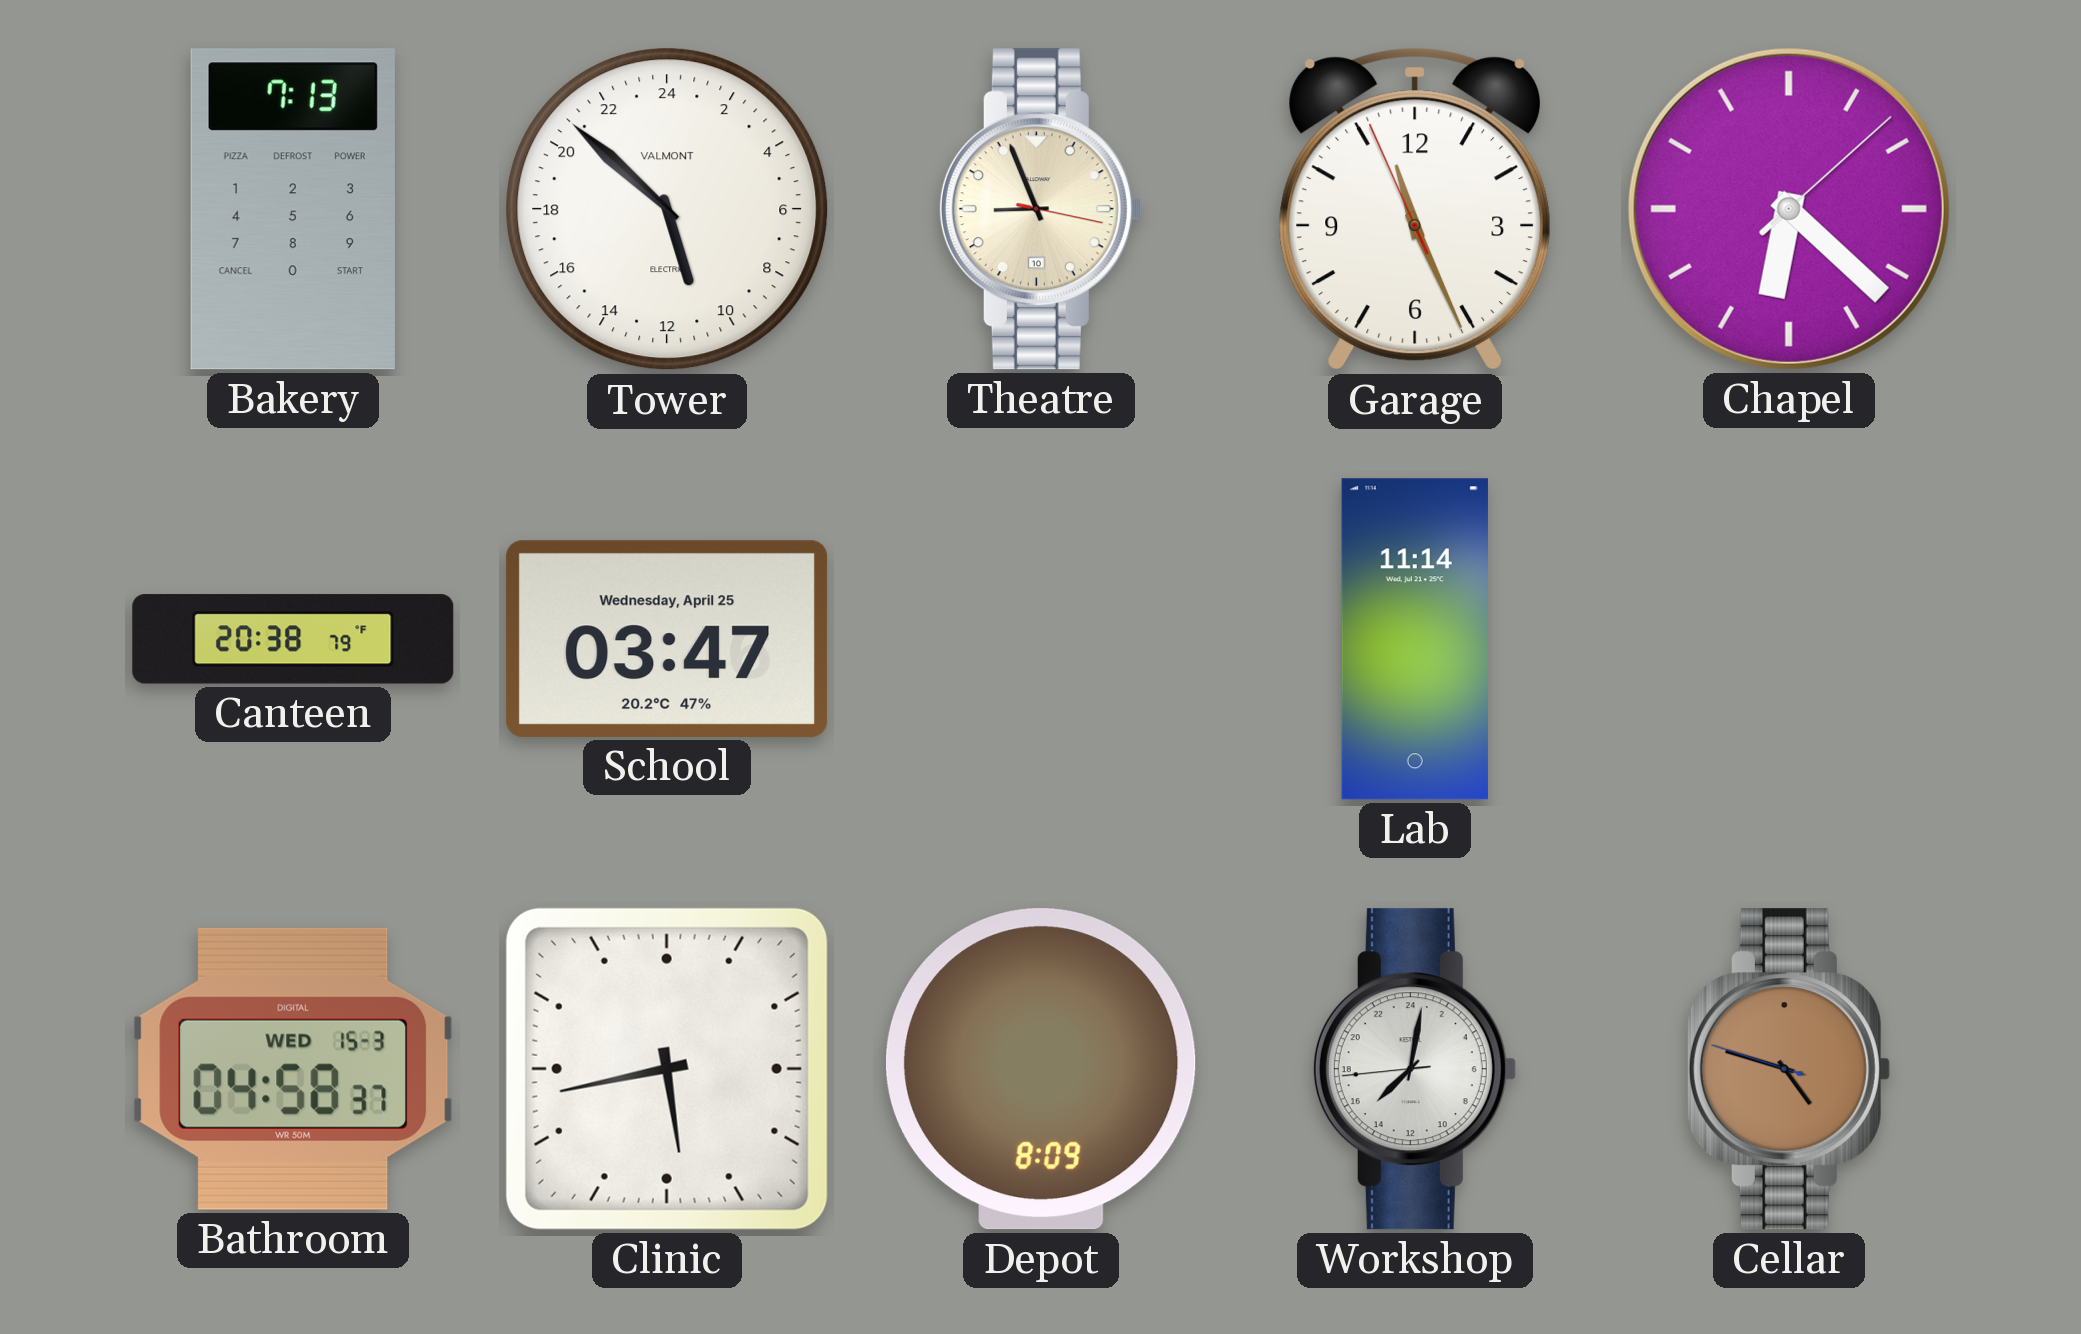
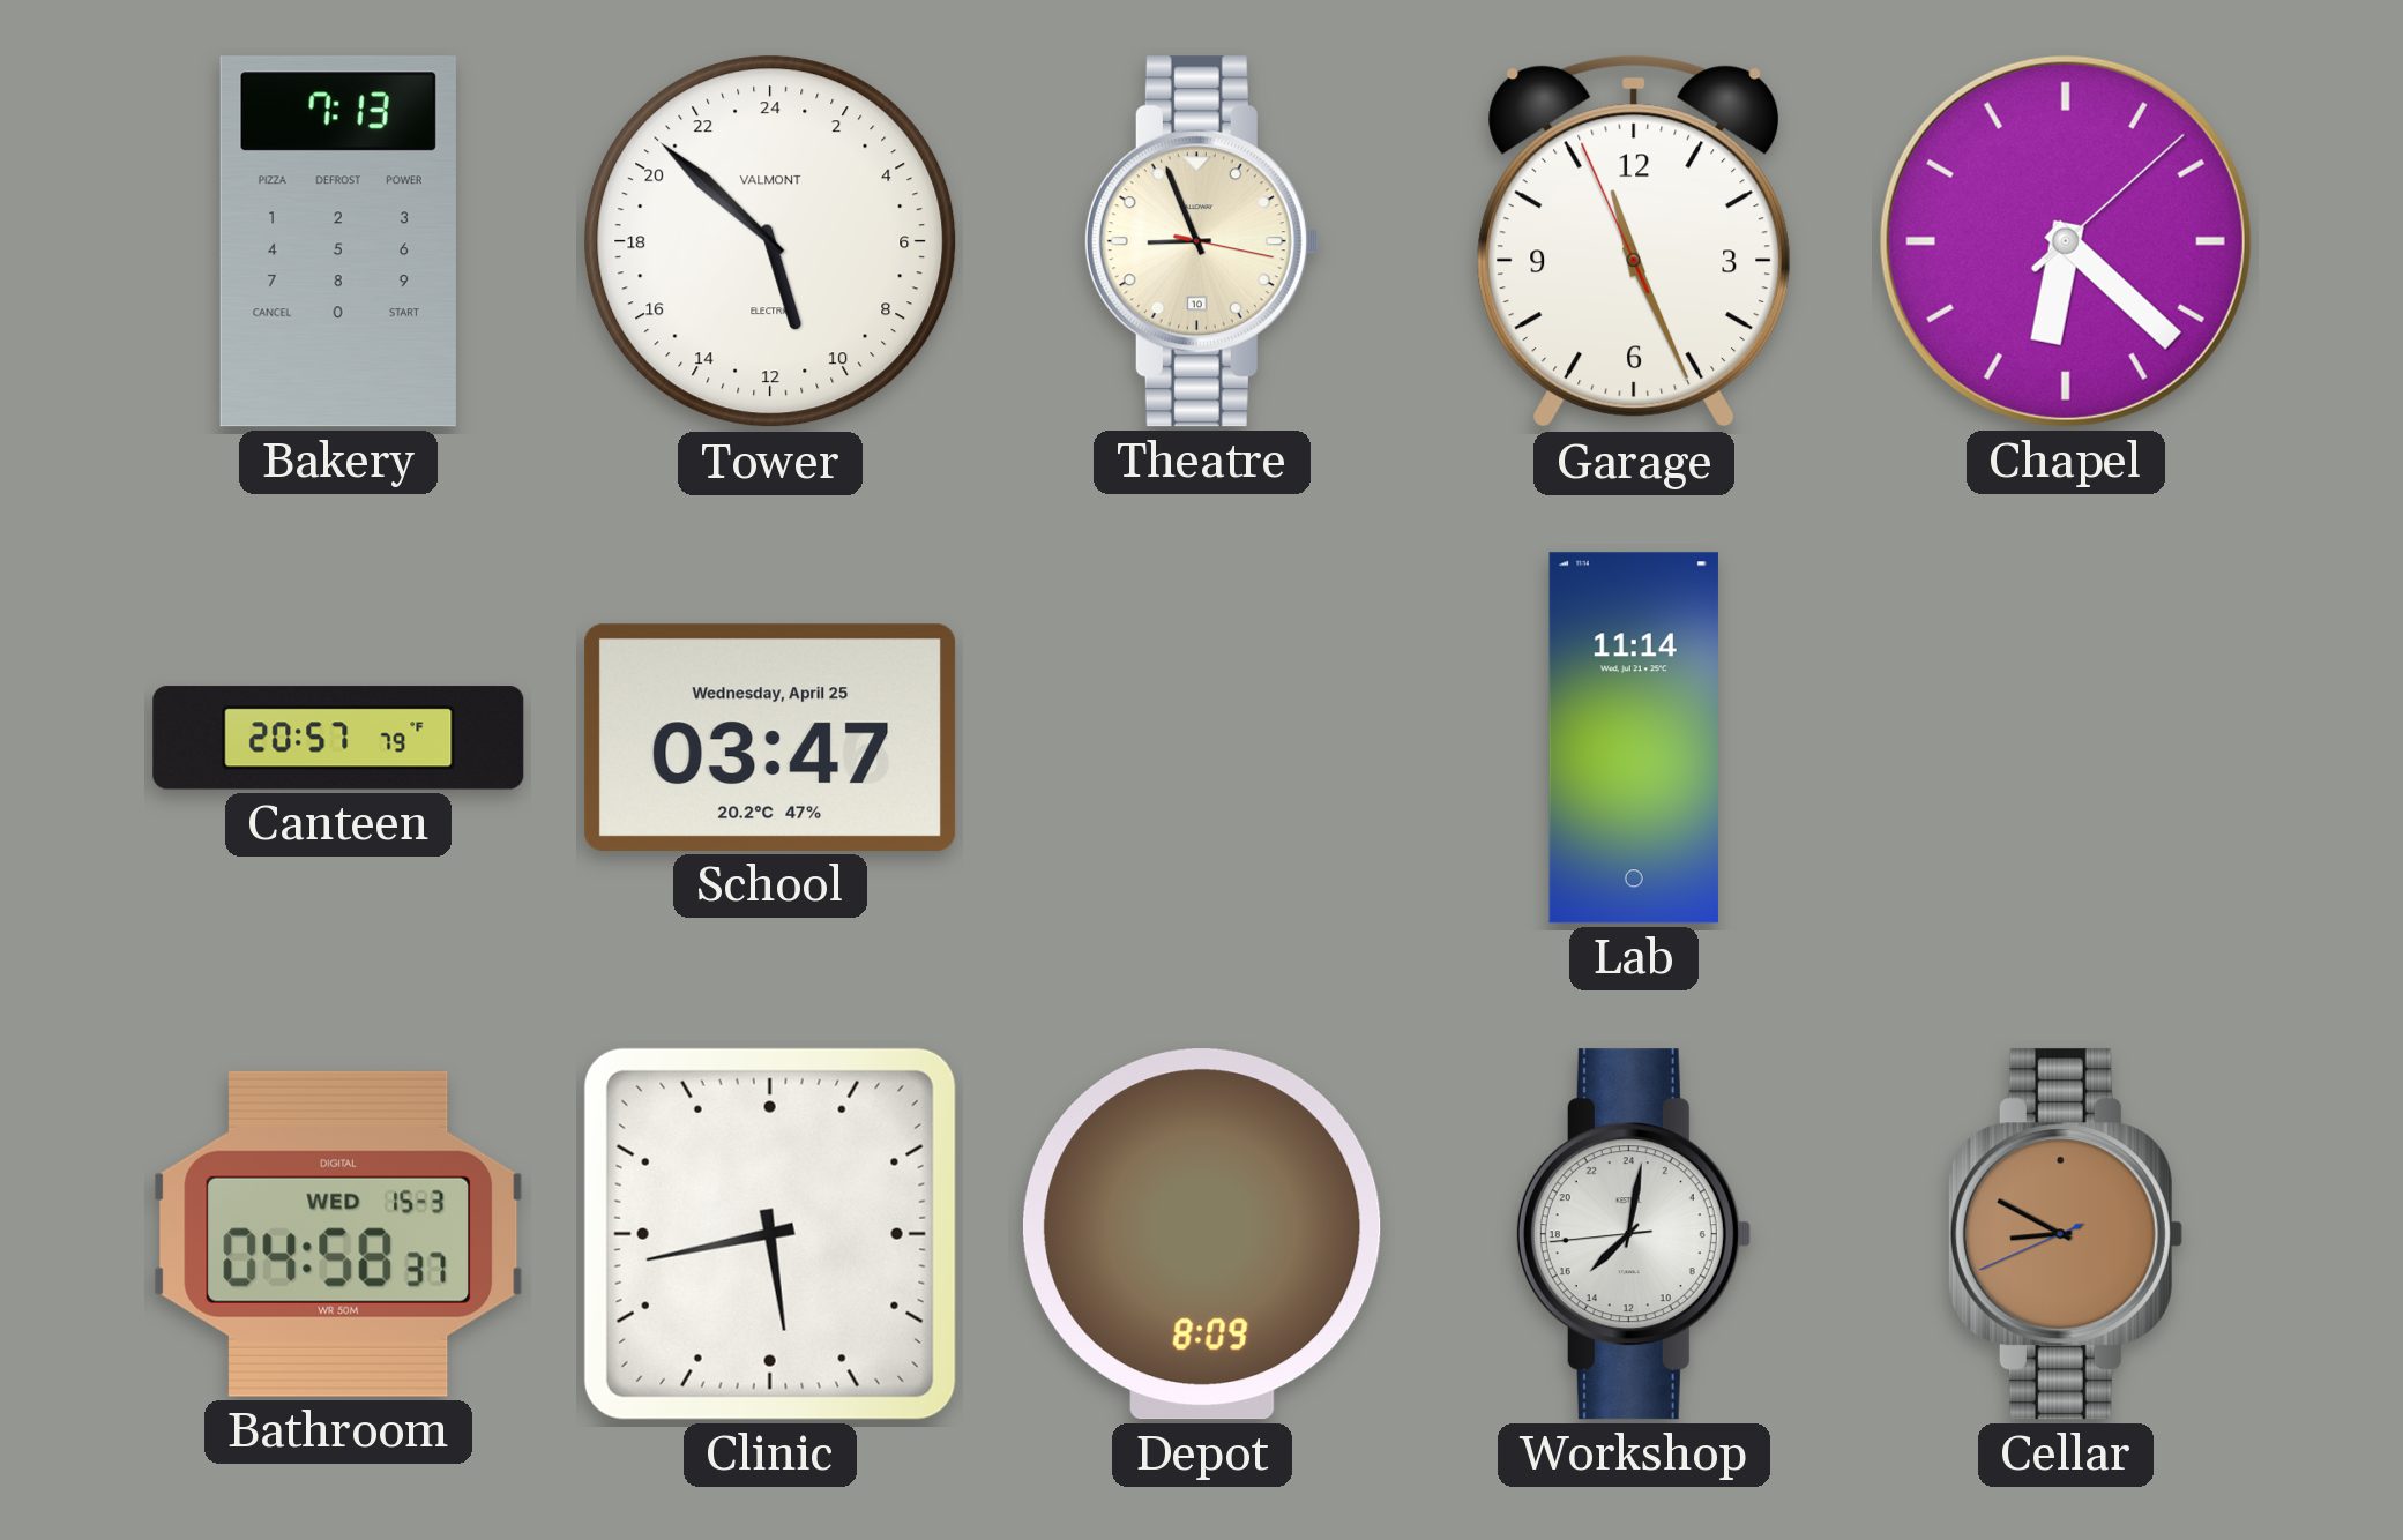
Canteen: 20:38 -> 20:57 (338, 738)
Cellar: 4:47 -> 8:49 (2065, 1234)
